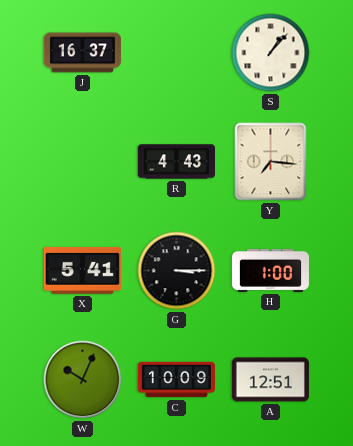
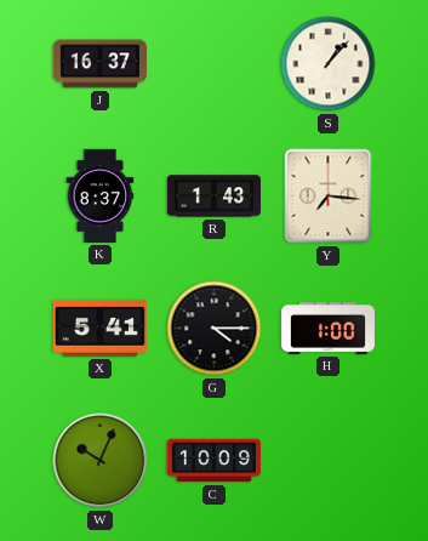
K: none -> 8:37 (101, 195)
R: 4:43 -> 1:43 (213, 197)
G: 3:15 -> 4:15 (215, 329)
A: 12:51 -> none (270, 380)
